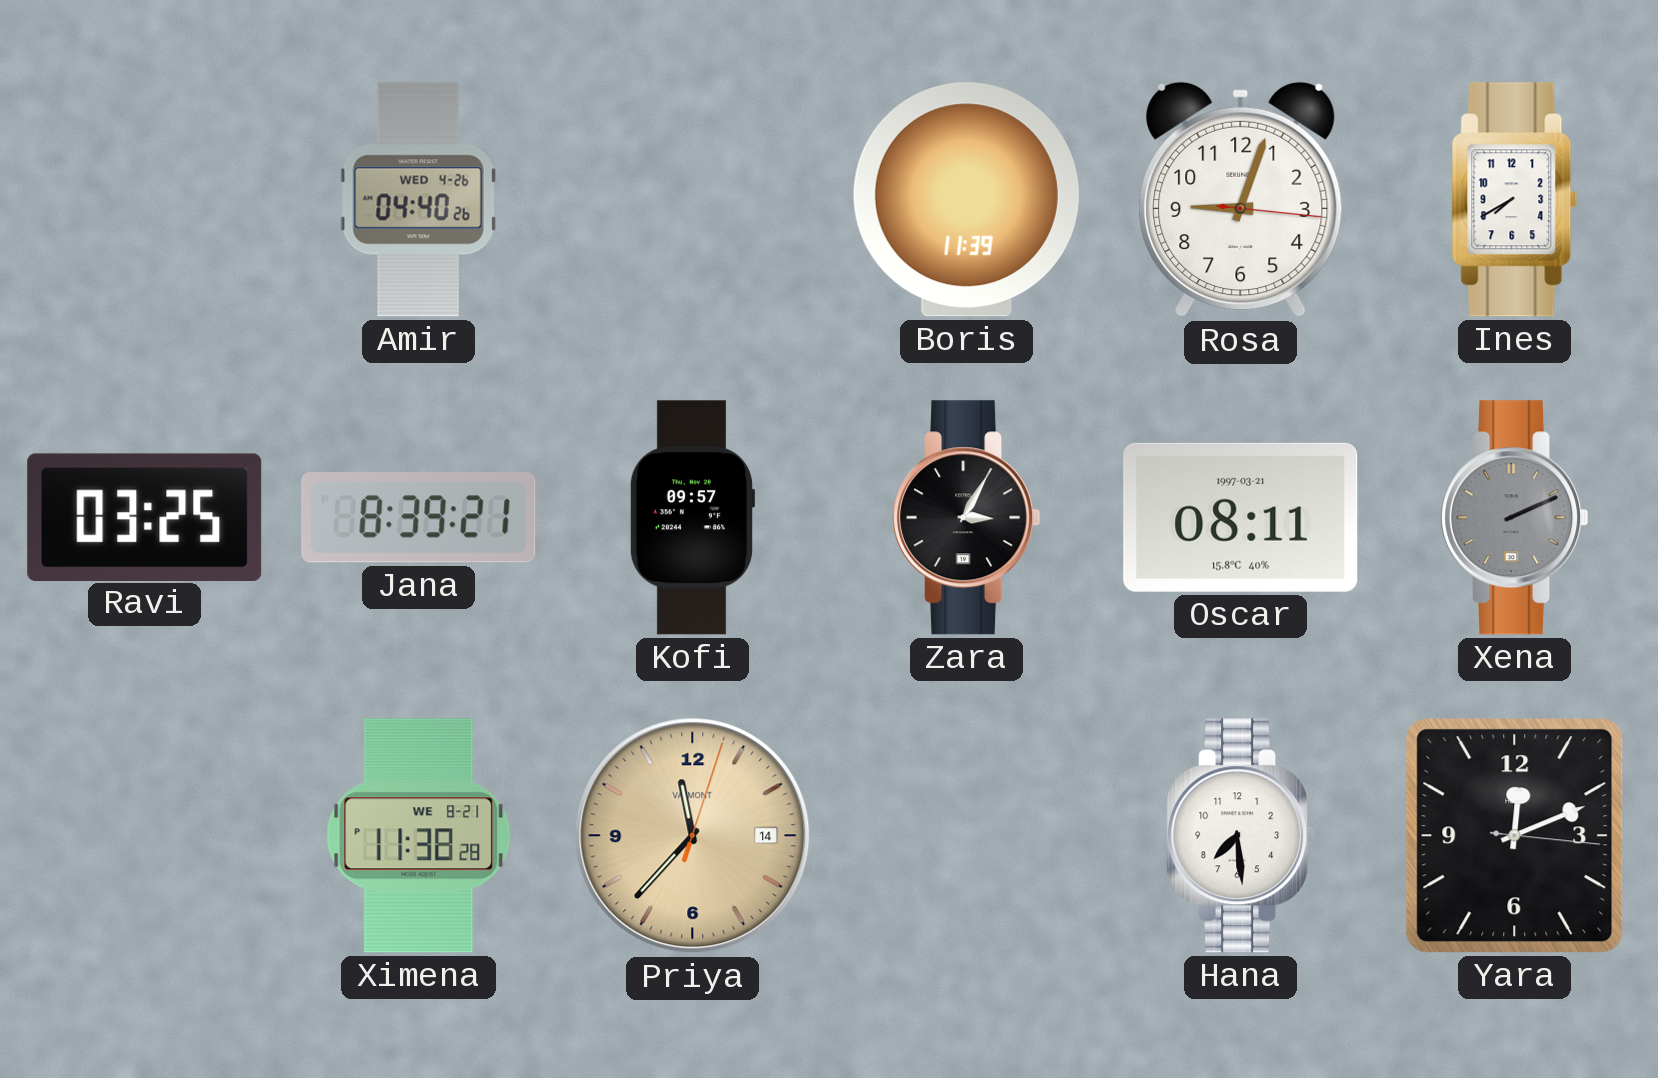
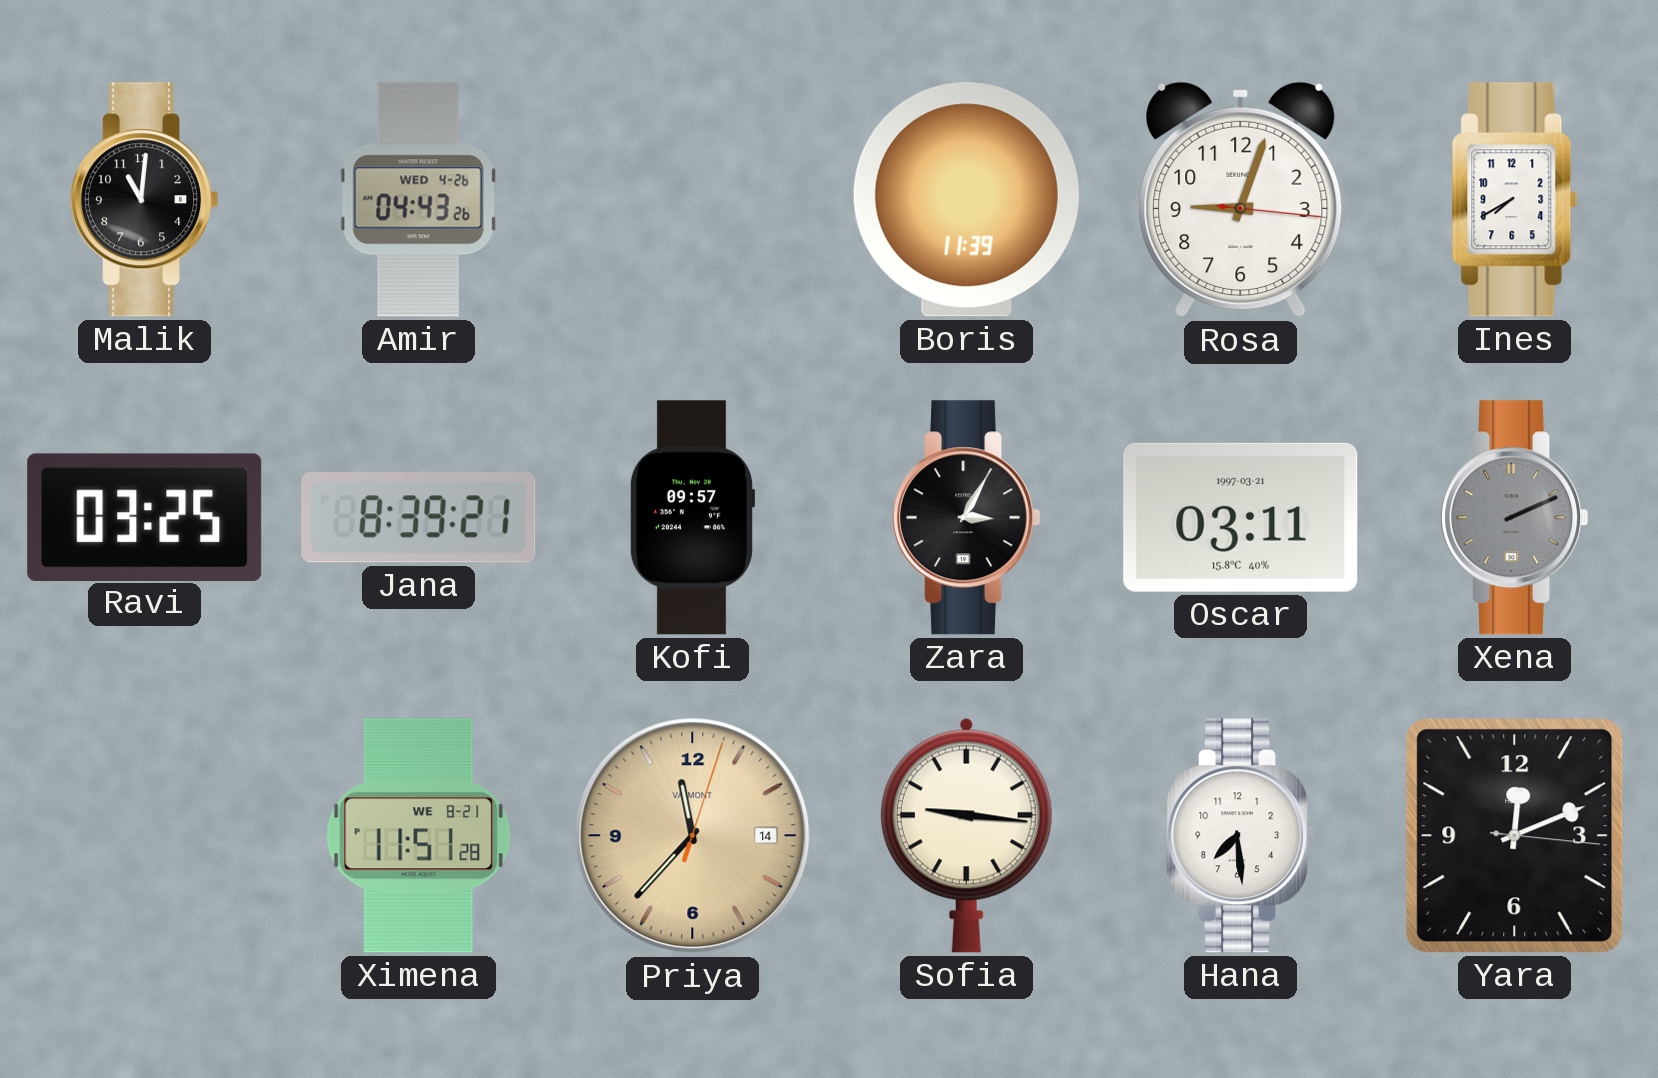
Malik: none -> 11:01 (145, 200)
Amir: 04:40 -> 04:43 (418, 200)
Oscar: 08:11 -> 03:11 (1241, 517)
Ximena: 11:38 -> 11:51 (419, 836)
Sofia: none -> 9:16 (966, 835)
